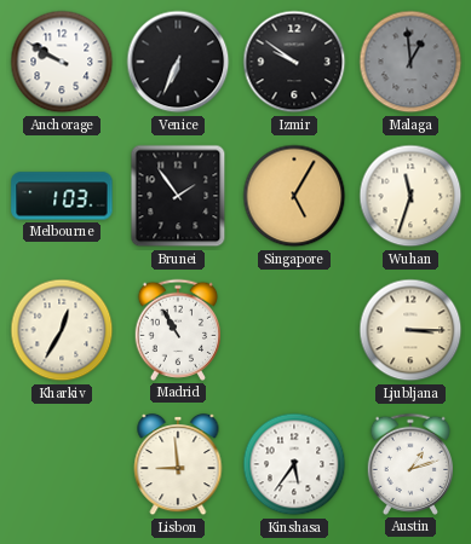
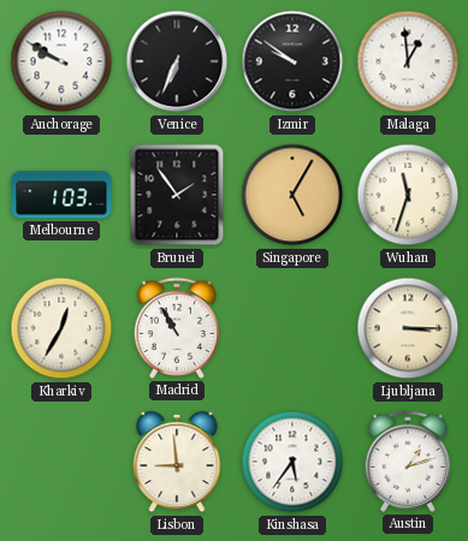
Malaga dial: grey -> white (408, 61)
